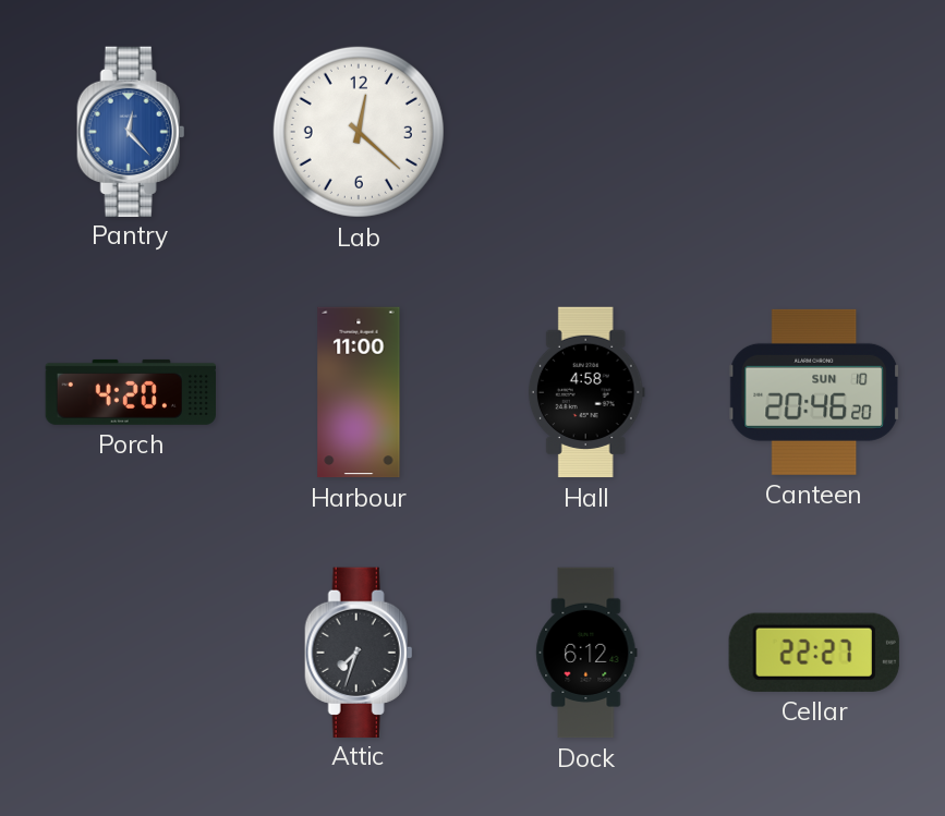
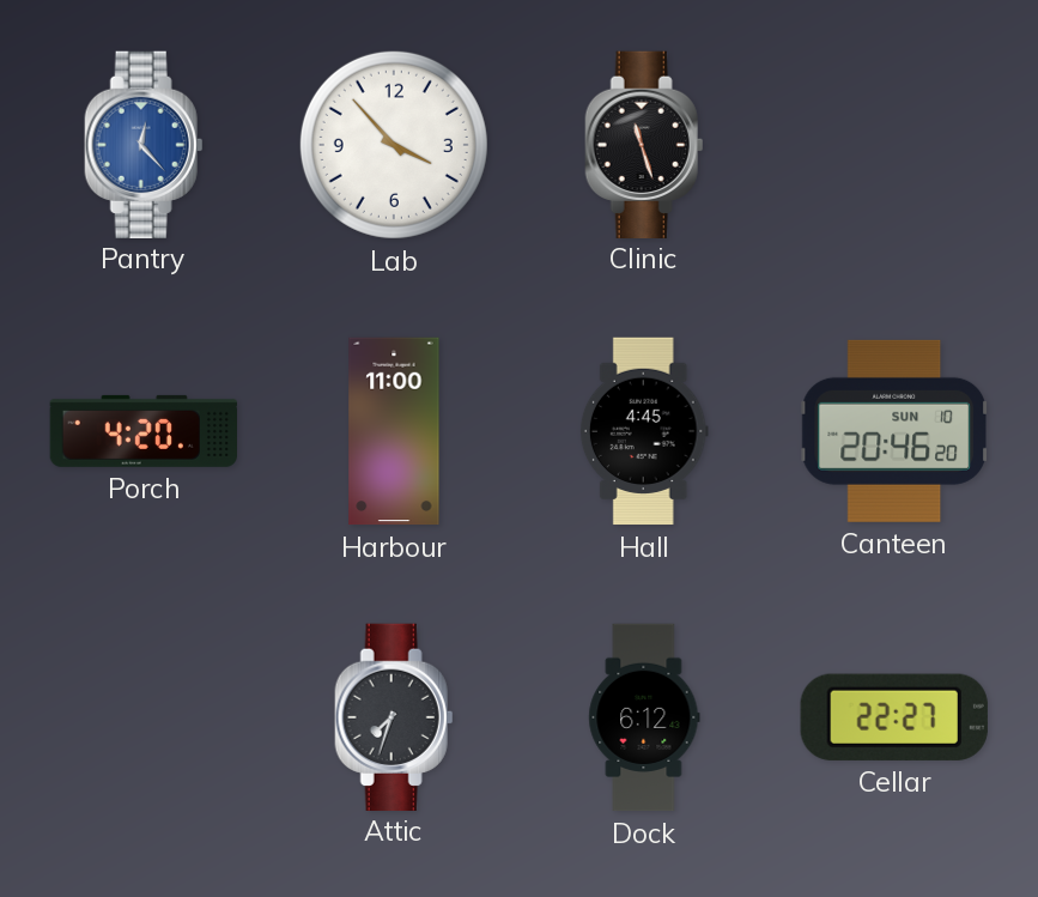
Lab: 12:22 -> 3:53 (394, 145)
Clinic: none -> 11:27 (644, 144)
Hall: 4:58 -> 4:45 (644, 431)
